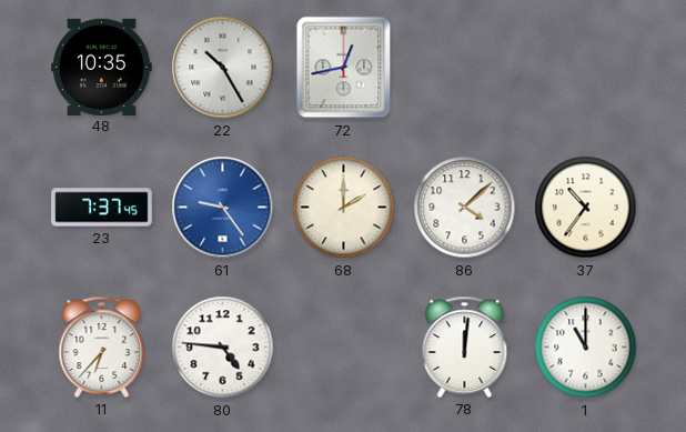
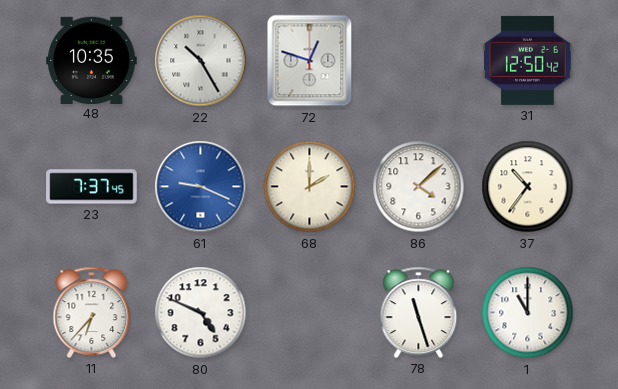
72: 12:43 -> 12:48 (310, 61)
31: none -> 12:50 (528, 60)
61: 9:24 -> 9:19 (201, 187)
80: 4:46 -> 4:49 (201, 313)
78: 12:01 -> 11:27 (419, 312)
